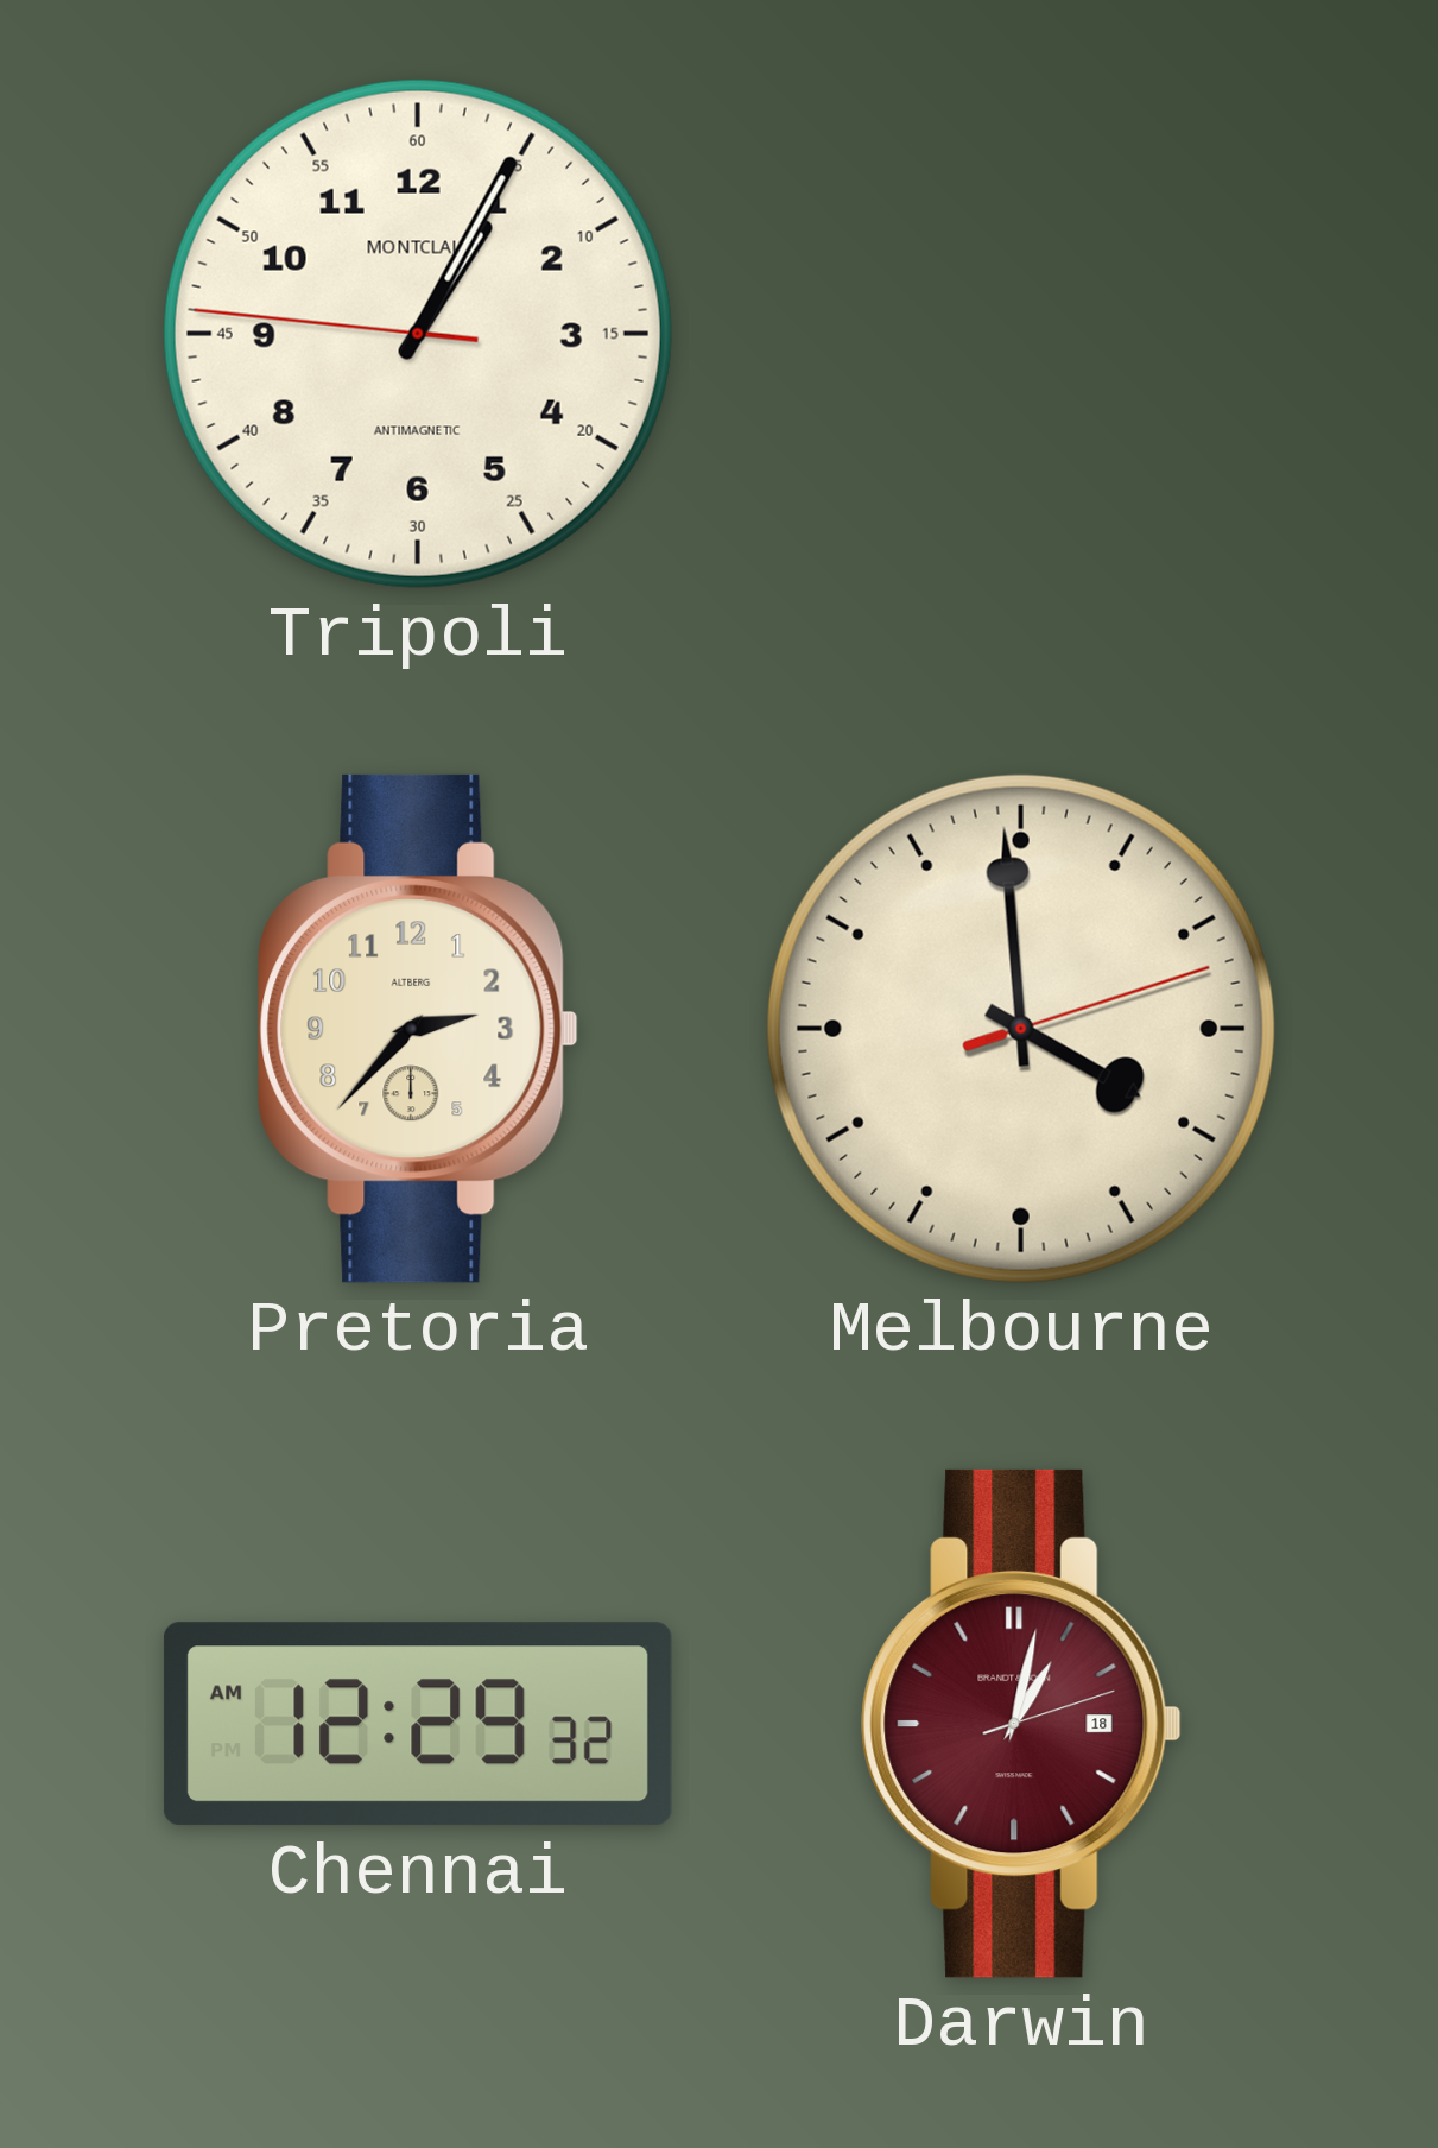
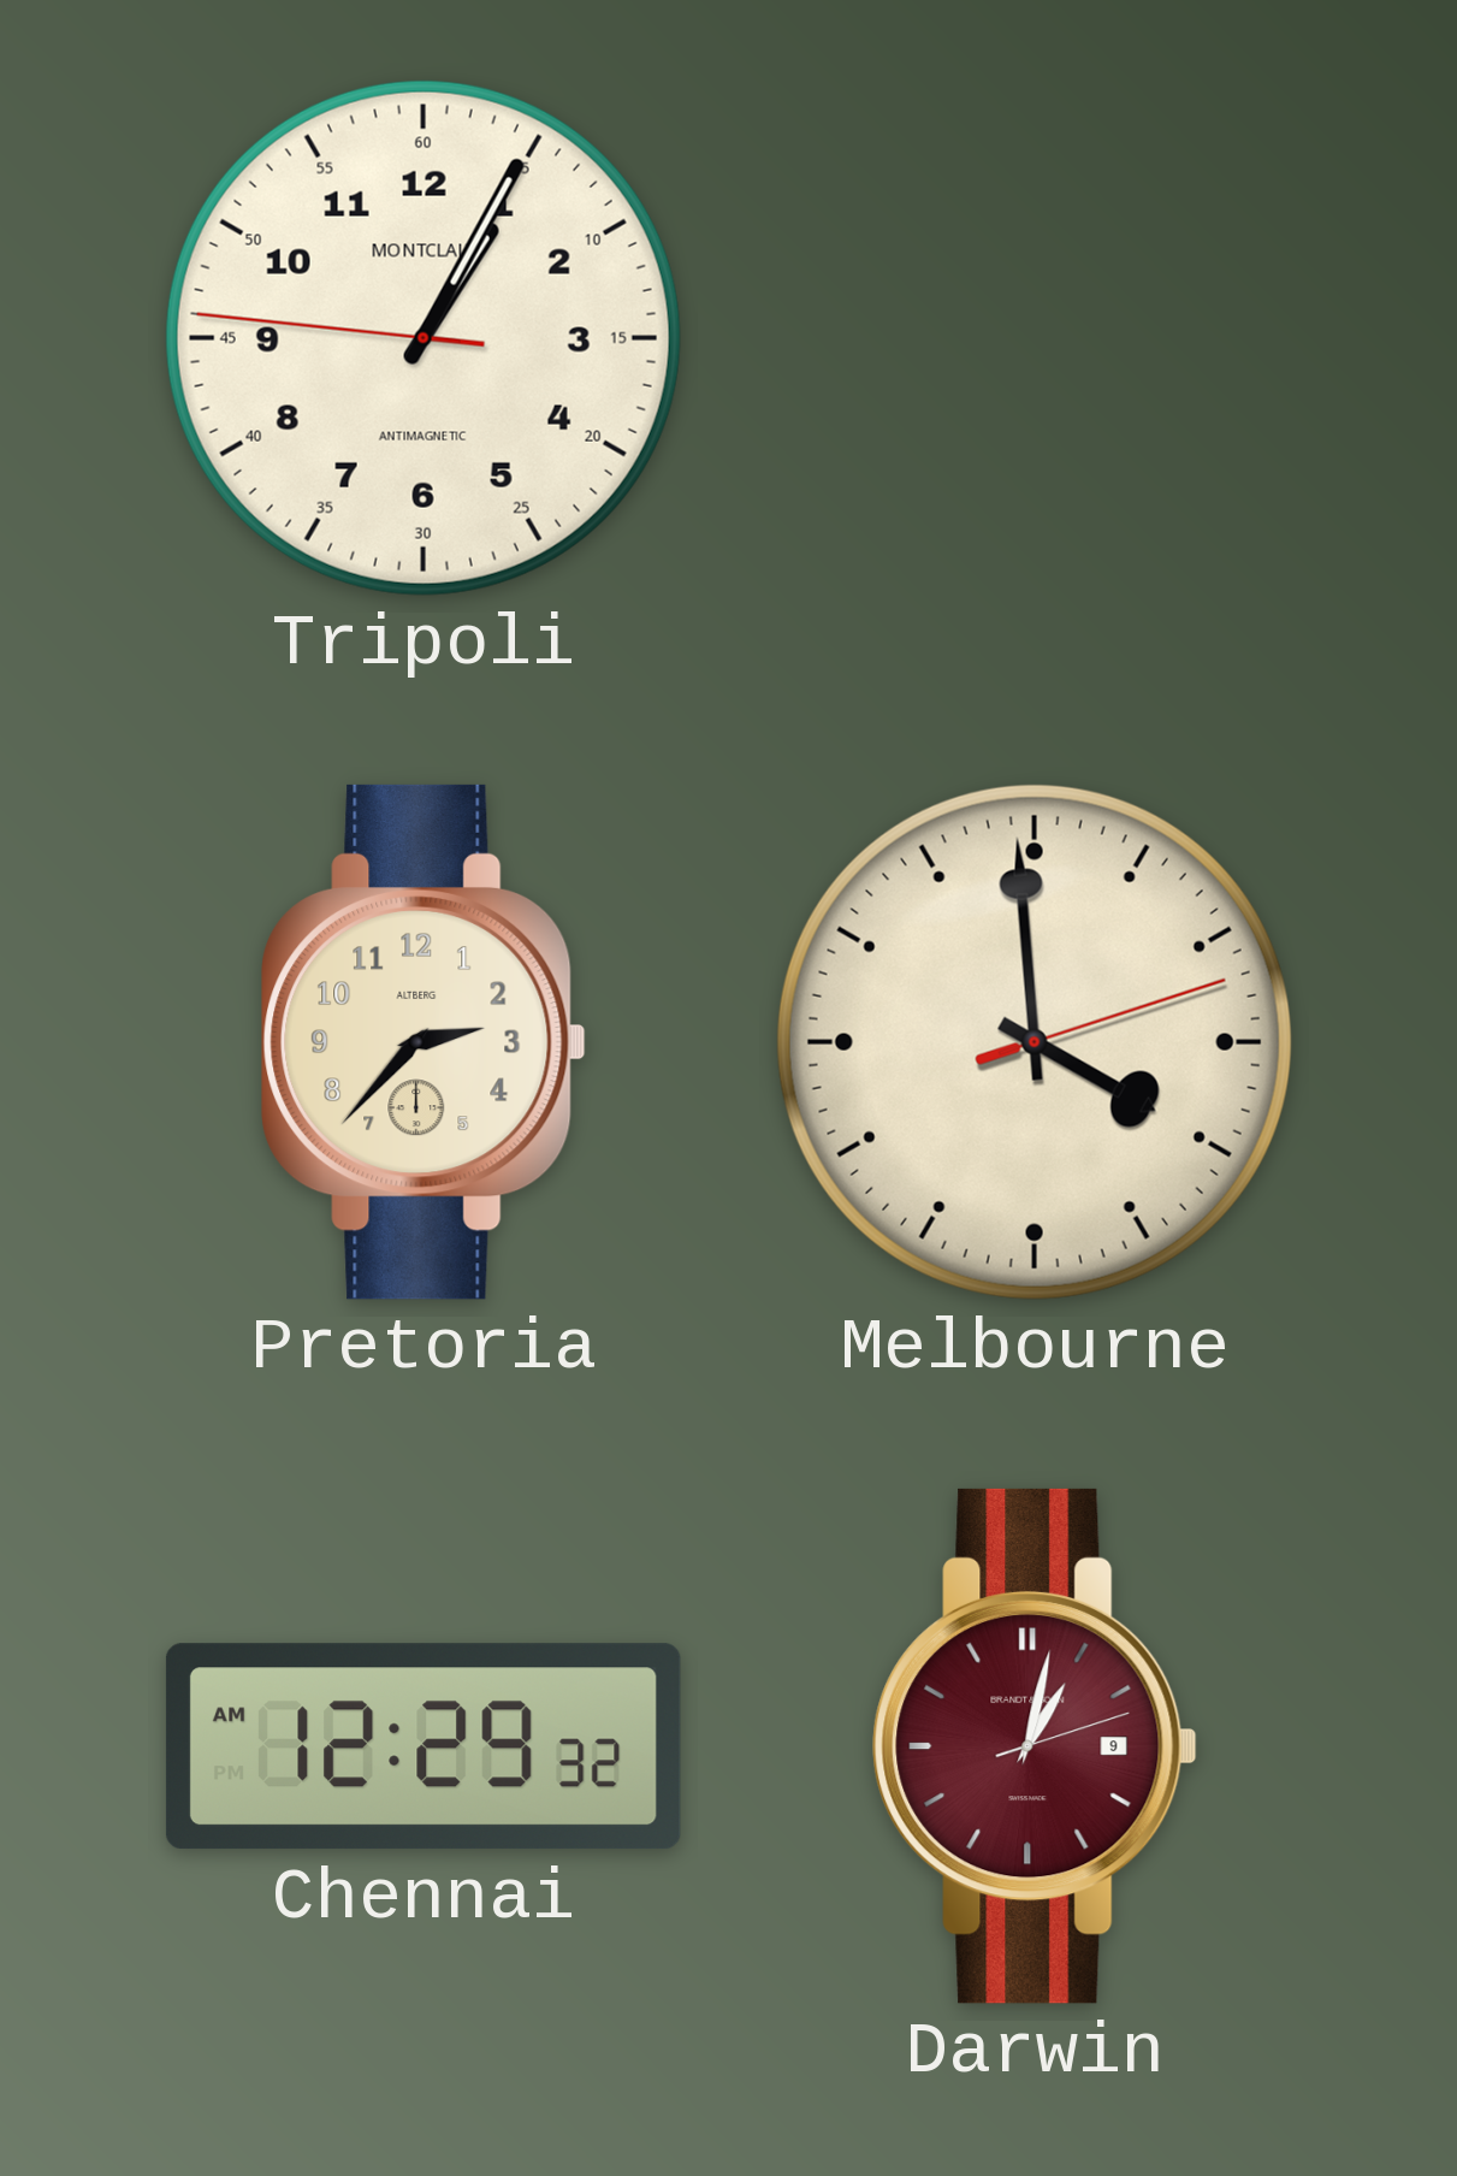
Darwin date: 18 -> 9 (1035, 1746)
